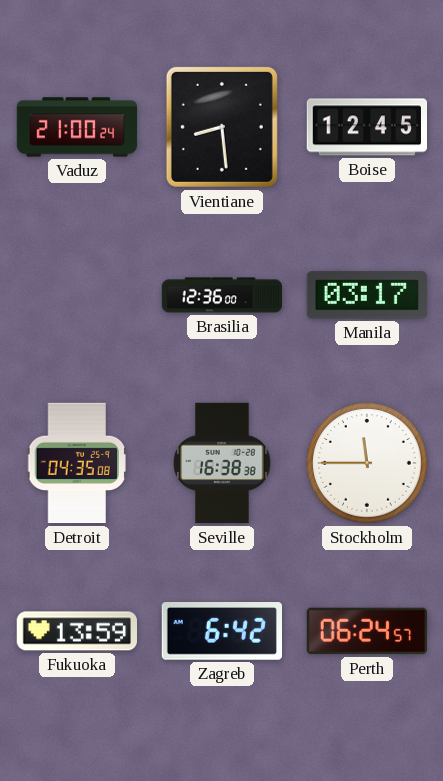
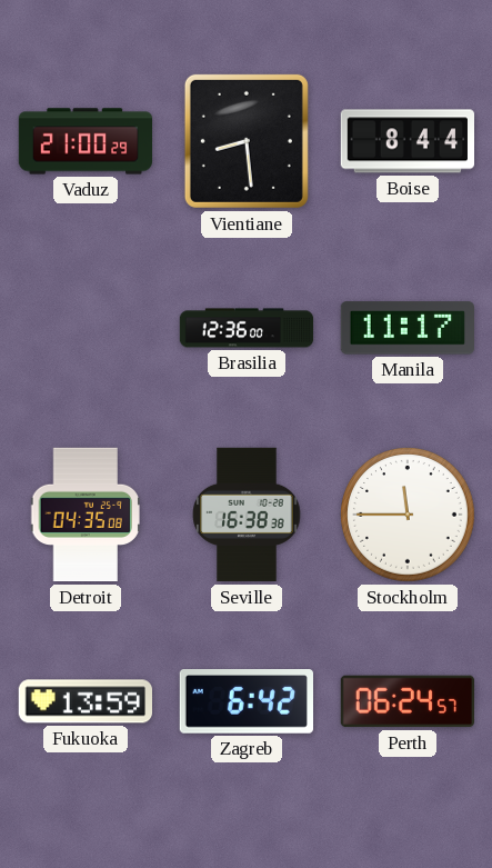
Vaduz: 21:00:24 -> 21:00:29 (86, 141)
Boise: 12:45 -> 8:44 (406, 141)
Manila: 03:17 -> 11:17 (406, 328)
